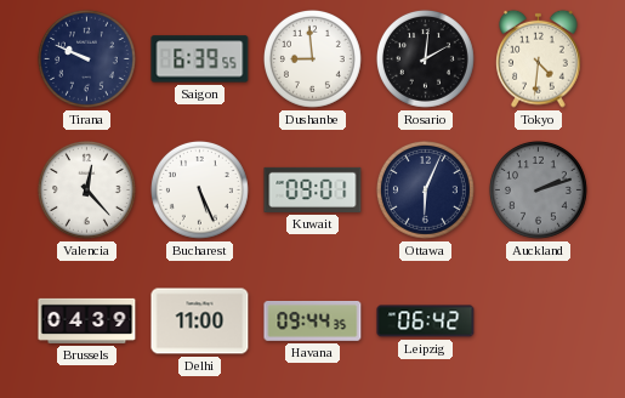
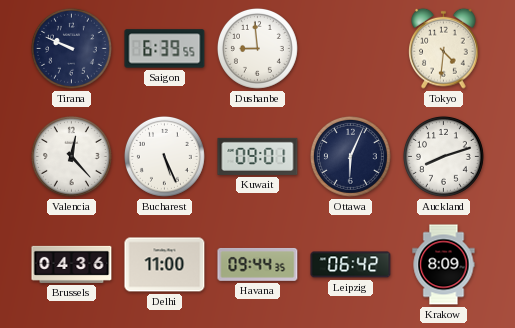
Rosario: 2:01 -> none (425, 58)
Auckland: 2:12 -> 8:12 (443, 156)
Auckland dial: grey -> white (443, 156)
Brussels: 04:39 -> 04:36 (72, 264)
Krakow: none -> 8:09 (444, 265)
